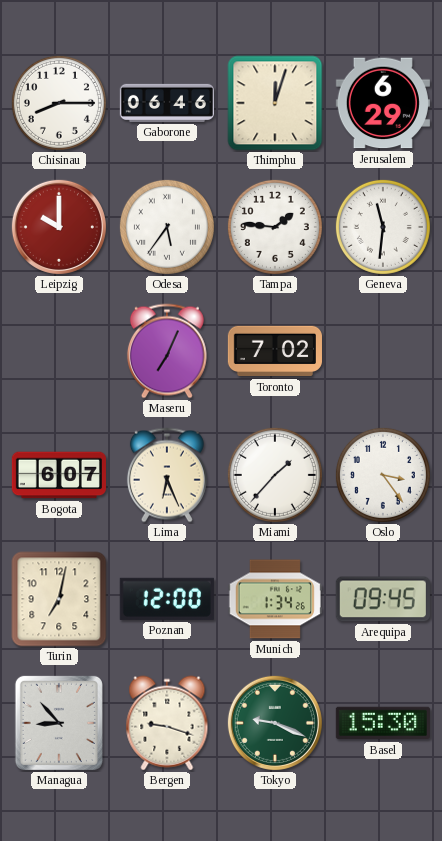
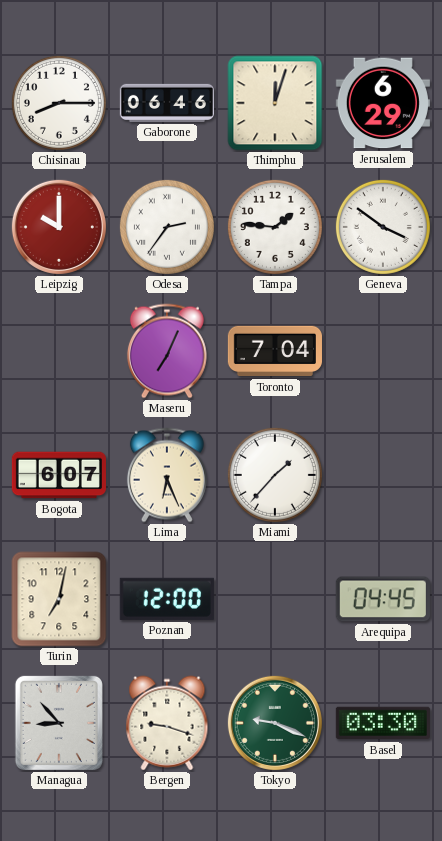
Odesa: 5:36 -> 2:36 (167, 227)
Geneva: 11:31 -> 3:51 (383, 227)
Toronto: 7:02 -> 7:04 (275, 351)
Oslo: 3:24 -> none (383, 475)
Munich: 1:34 -> none (275, 599)
Arequipa: 09:45 -> 04:45 (383, 599)
Basel: 15:30 -> 03:30 (383, 723)
